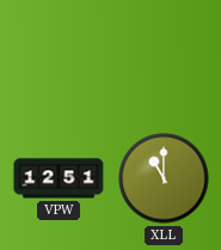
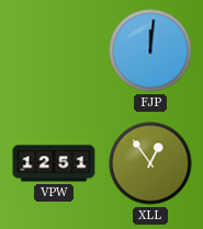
FJP: none -> 12:01 (150, 50)
XLL: 11:00 -> 12:54 (150, 163)
